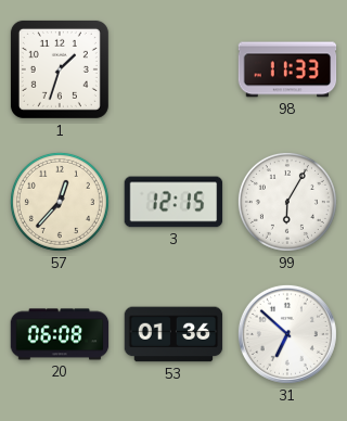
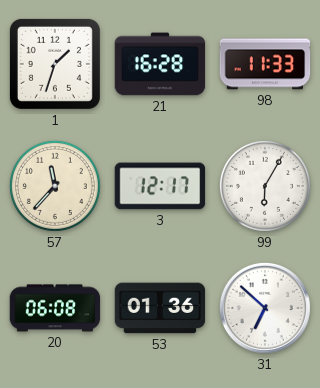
21: none -> 16:28 (160, 64)
57: 12:37 -> 11:37 (55, 186)
3: 12:15 -> 12:17 (160, 186)
